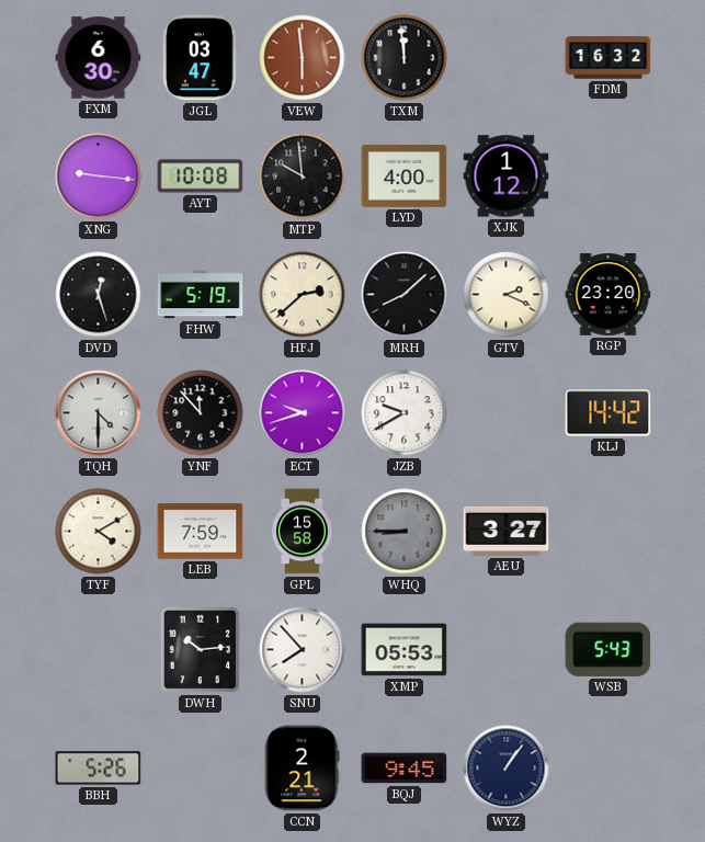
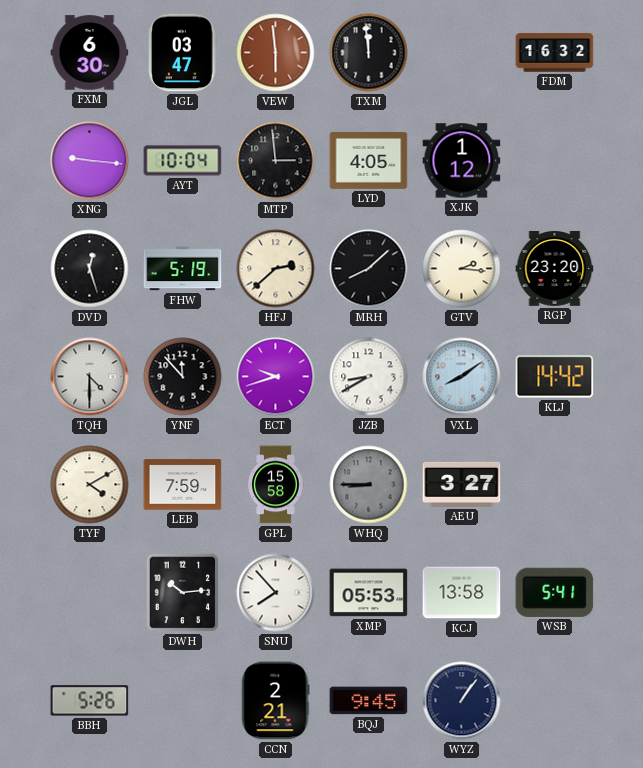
AYT: 10:08 -> 10:04 (183, 161)
MTP: 9:59 -> 2:59 (276, 161)
LYD: 4:00 -> 4:05 (369, 160)
GTV: 2:19 -> 2:16 (462, 269)
JZB: 9:40 -> 8:40 (369, 377)
VXL: none -> 8:09 (462, 377)
KCJ: none -> 13:58 (462, 593)
WSB: 5:43 -> 5:41 (555, 592)
